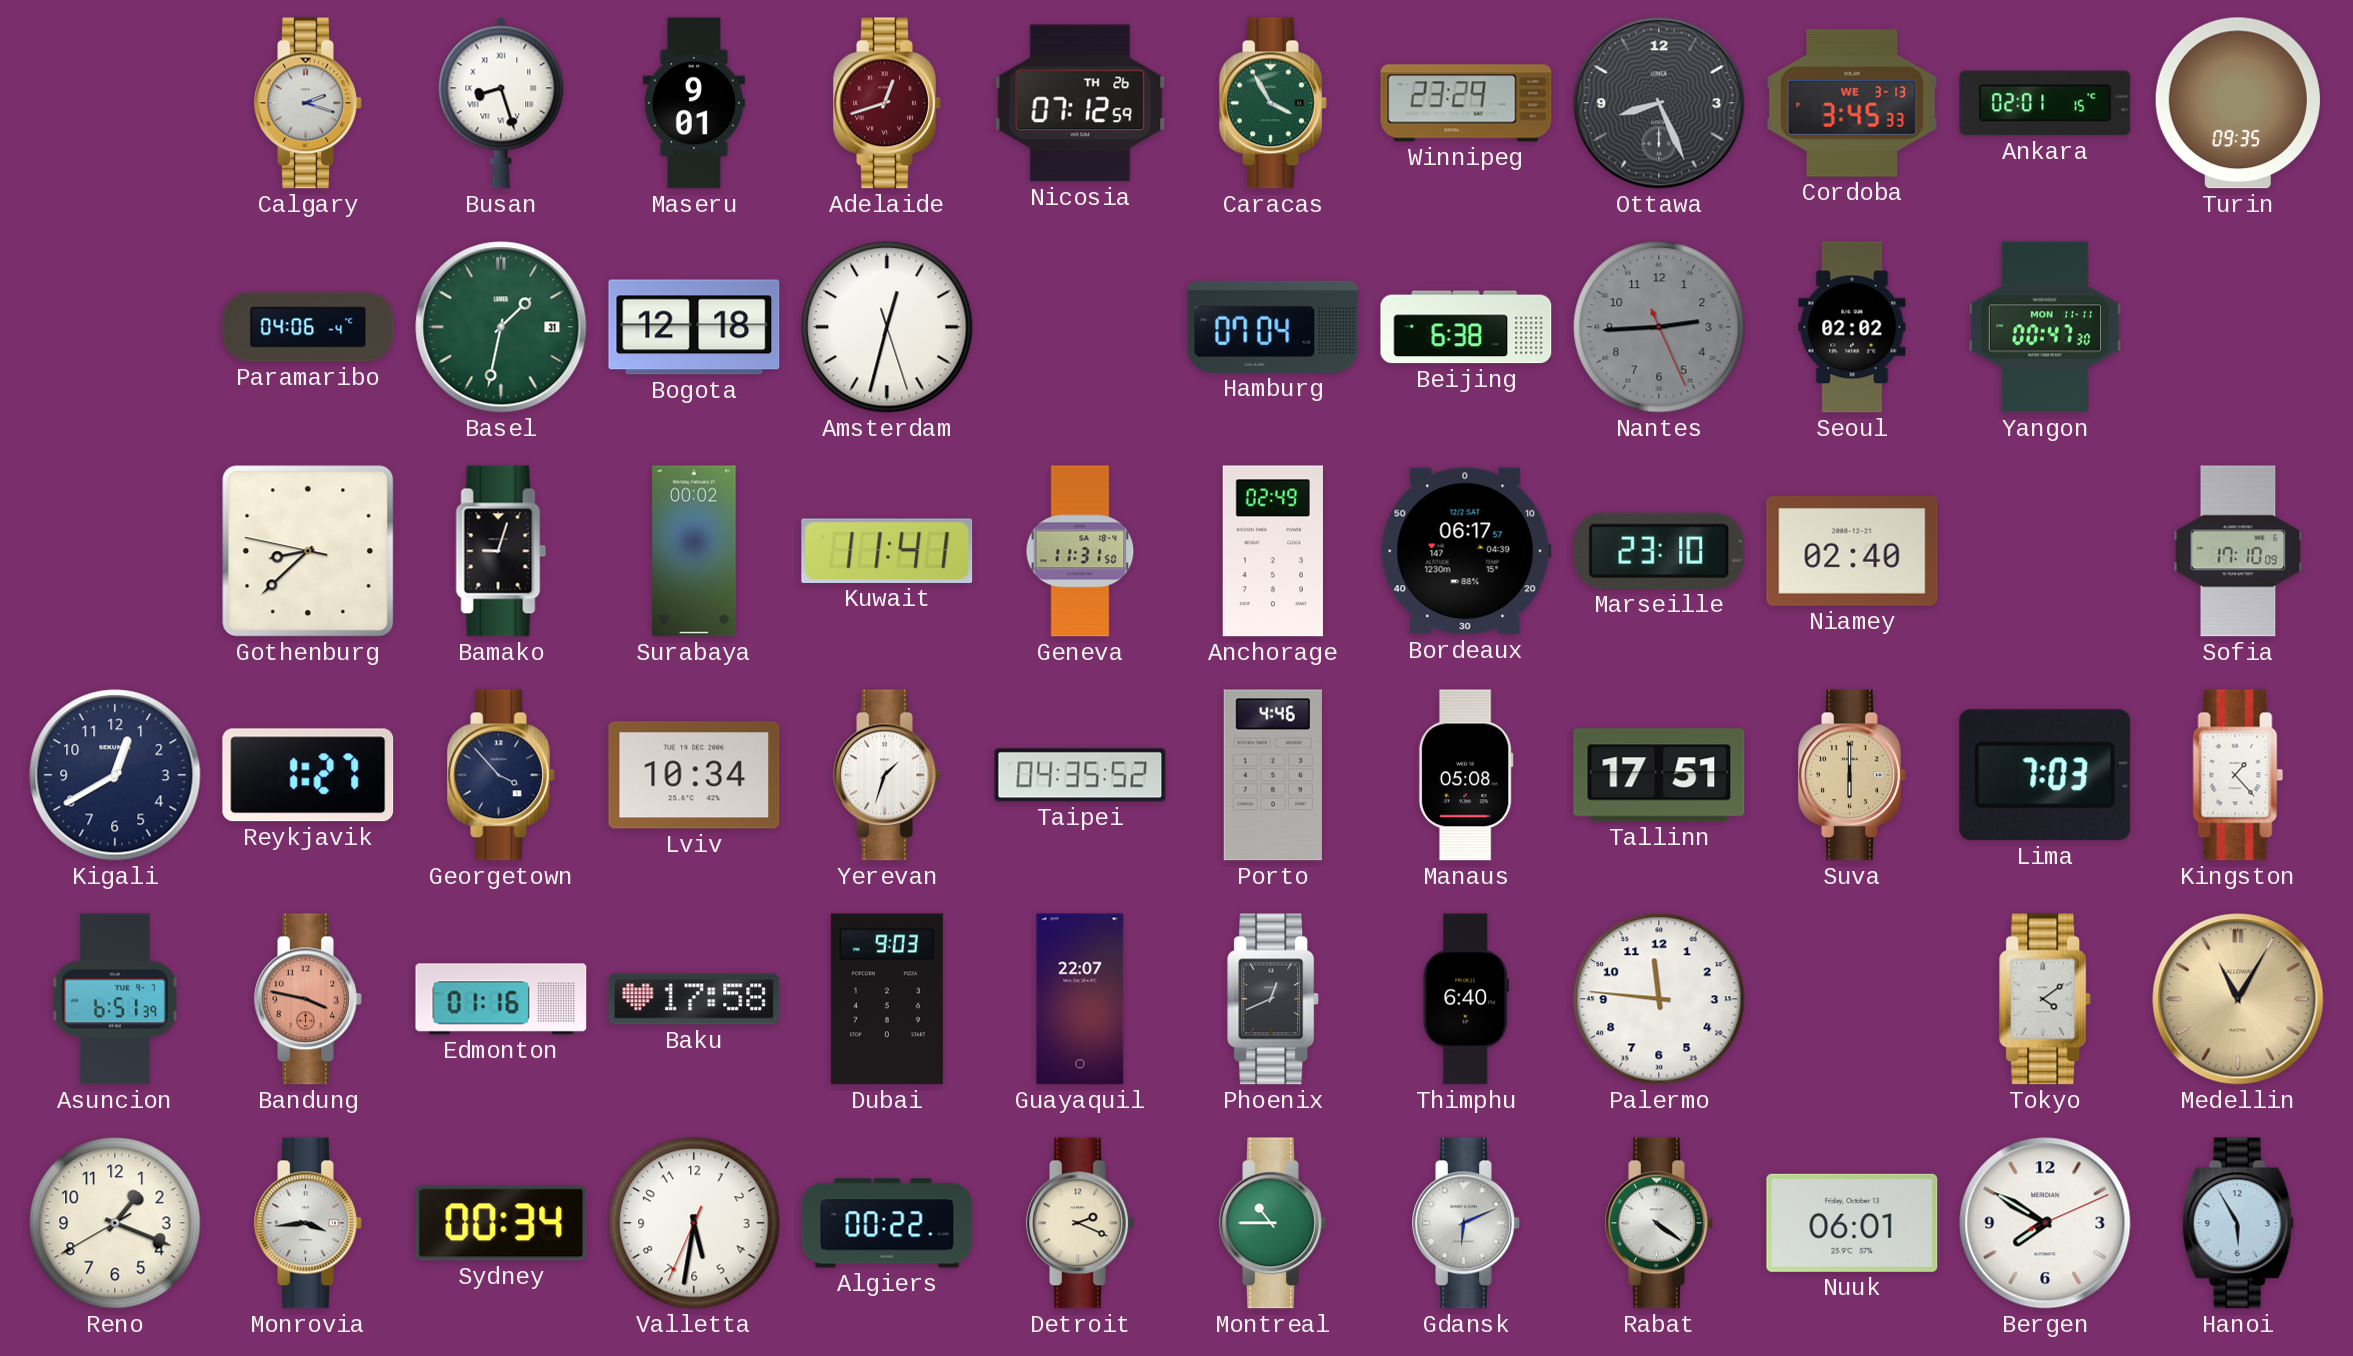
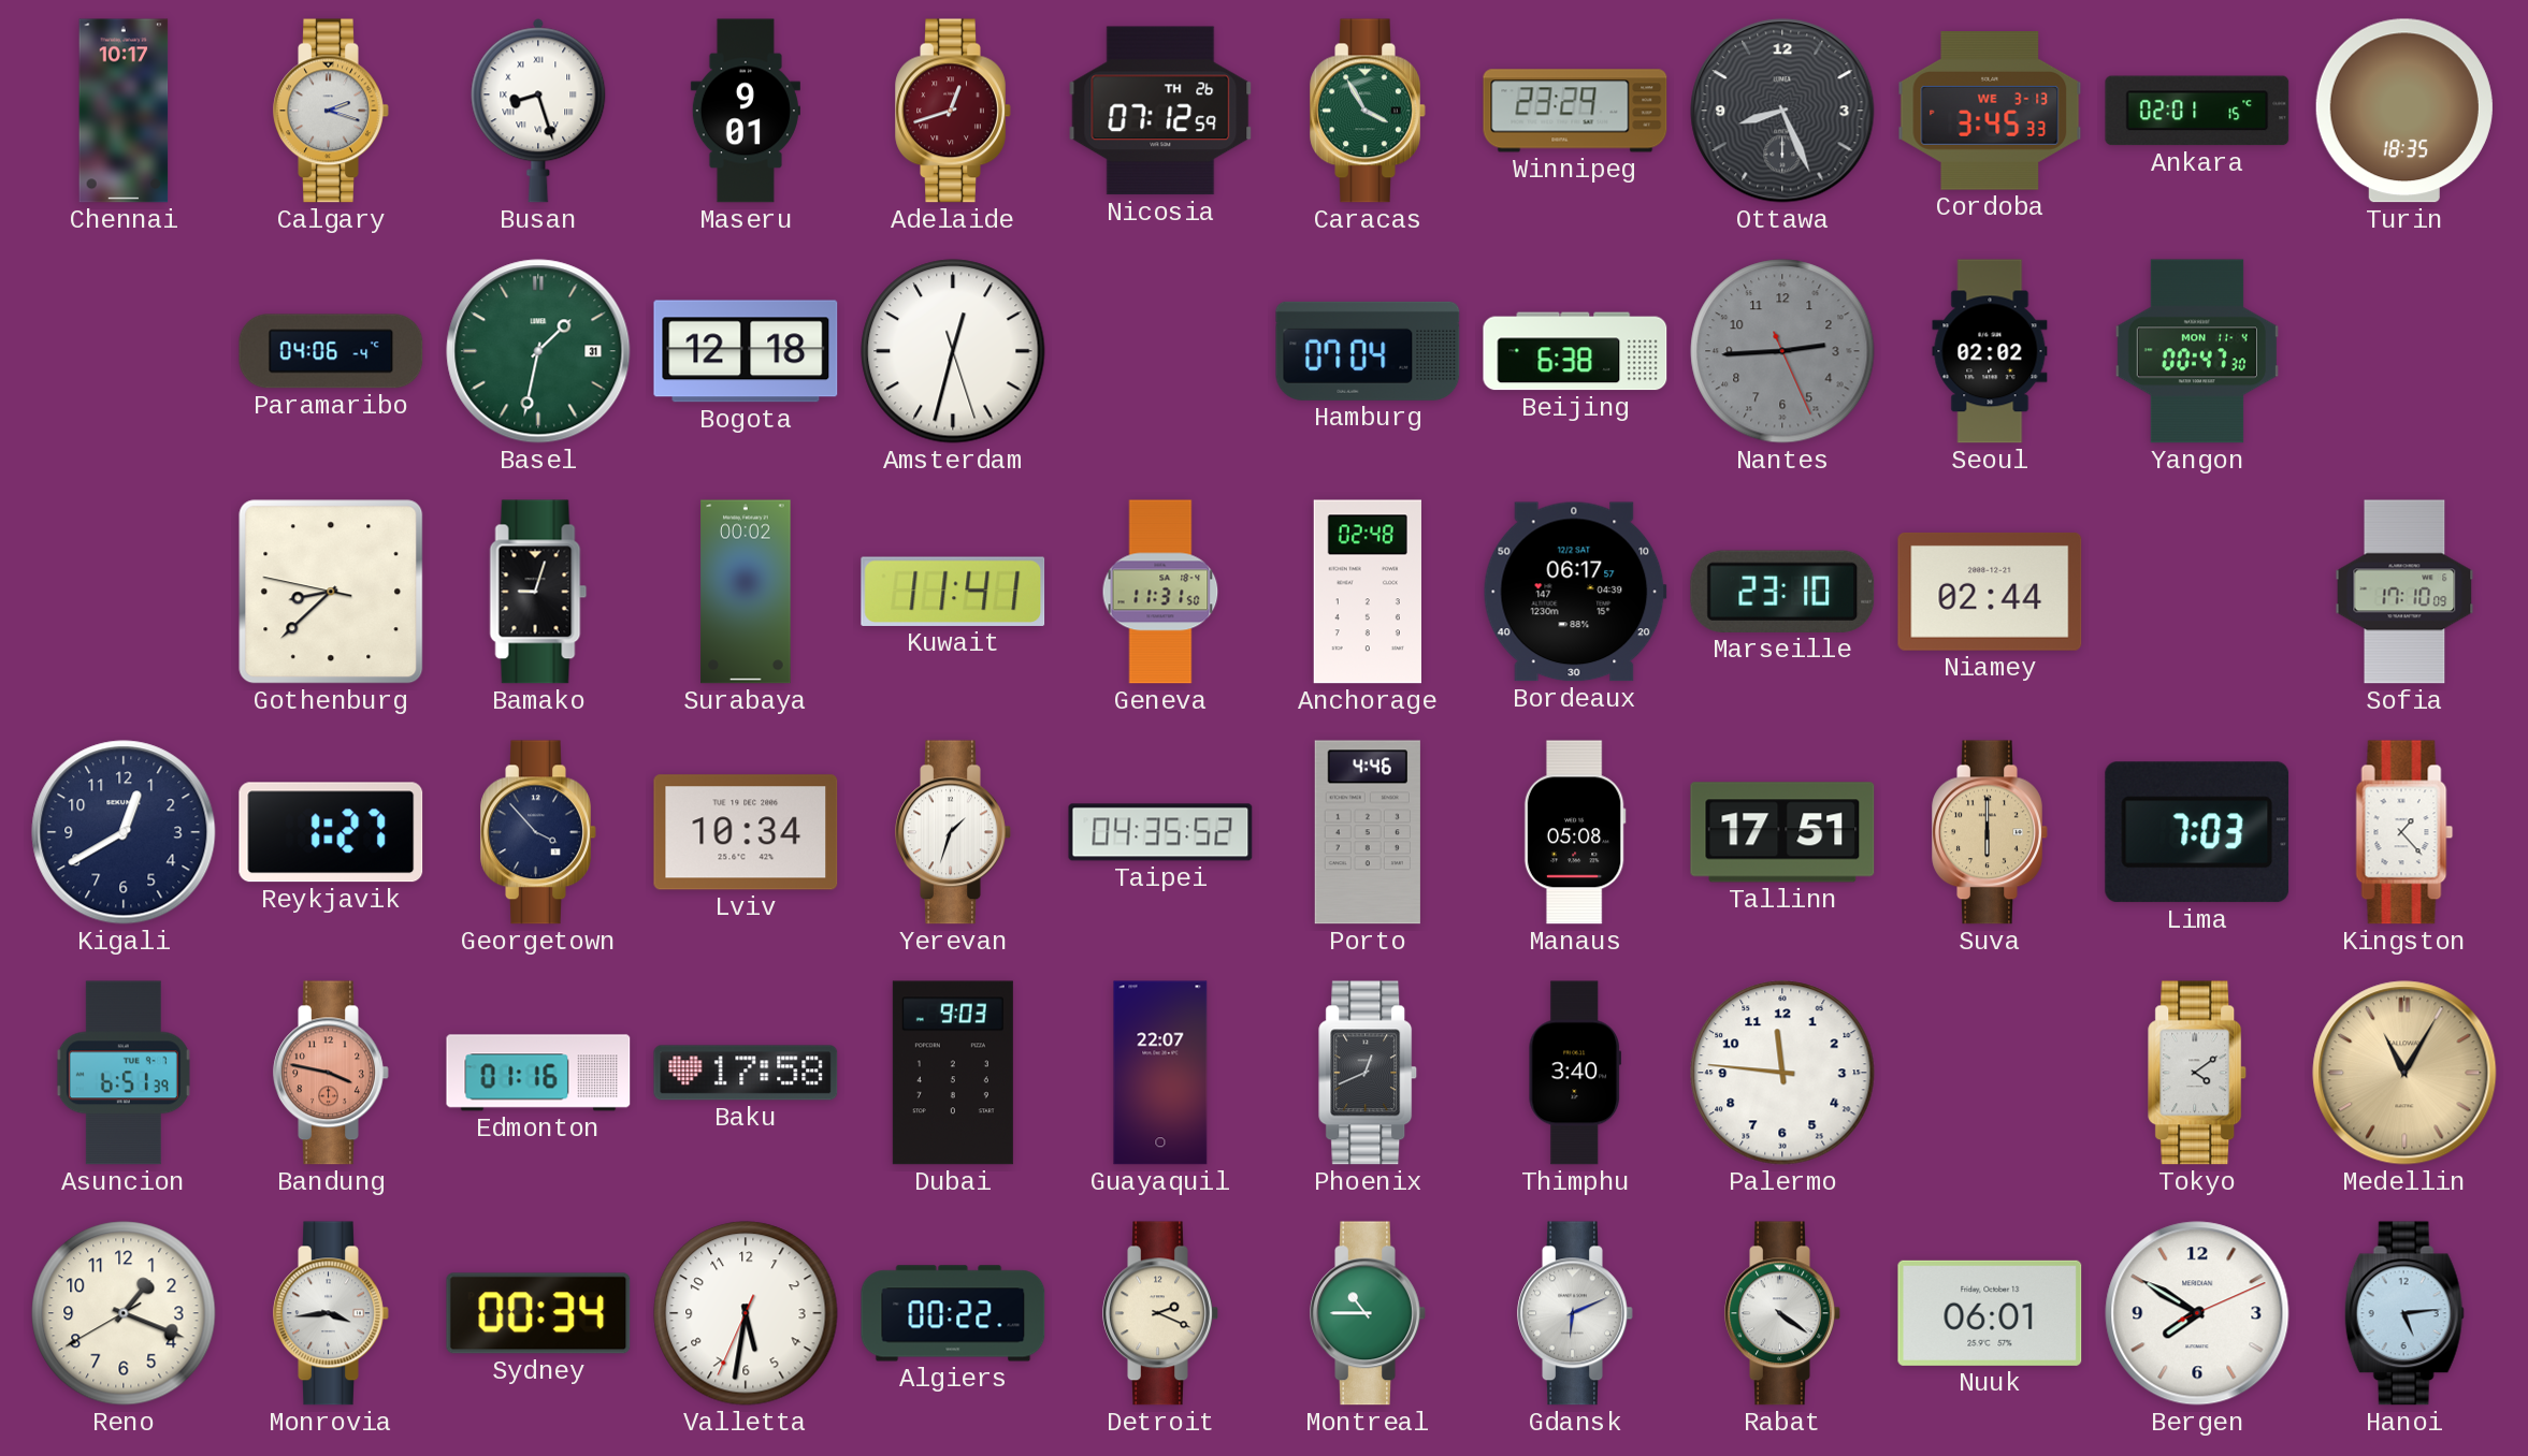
Chennai: none -> 10:17 (124, 111)
Turin: 09:35 -> 18:35 (2404, 111)
Yangon date: MON 11-11 -> MON 11-4 (2197, 351)
Anchorage: 02:49 -> 02:48 (1368, 592)
Niamey: 02:40 -> 02:44 (1990, 592)
Thimphu: 6:40 -> 3:40 (1574, 1073)
Hanoi: 5:55 -> 5:14 (2404, 1313)
